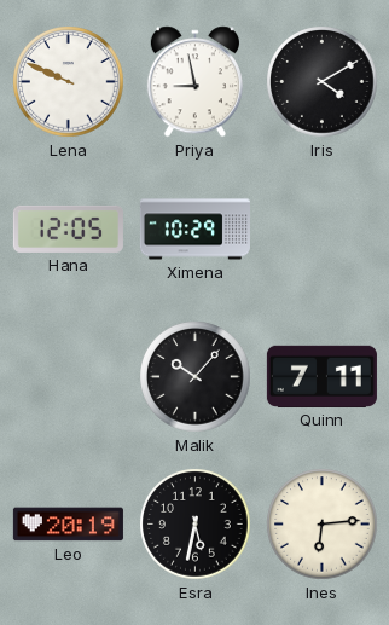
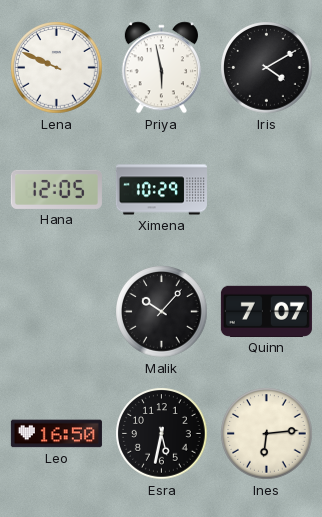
Priya: 8:58 -> 5:58 (161, 68)
Quinn: 7:11 -> 7:07 (266, 311)
Leo: 20:19 -> 16:50 (56, 434)
